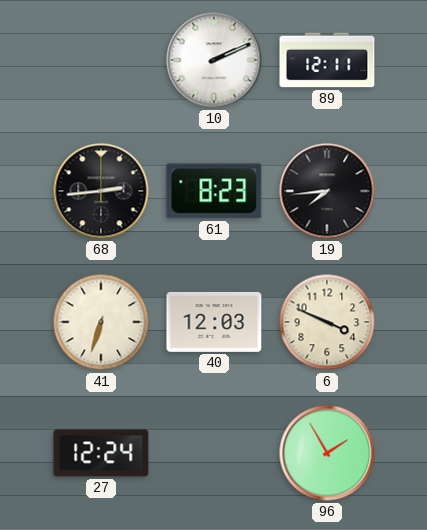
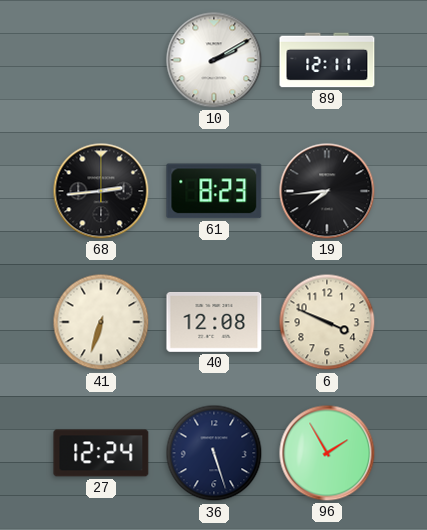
10: 2:11 -> 2:10 (214, 60)
40: 12:03 -> 12:08 (214, 322)
36: none -> 5:27 (214, 453)
